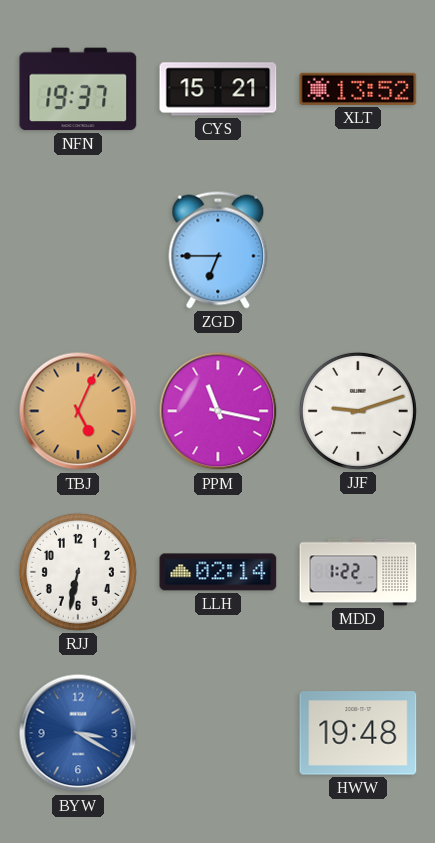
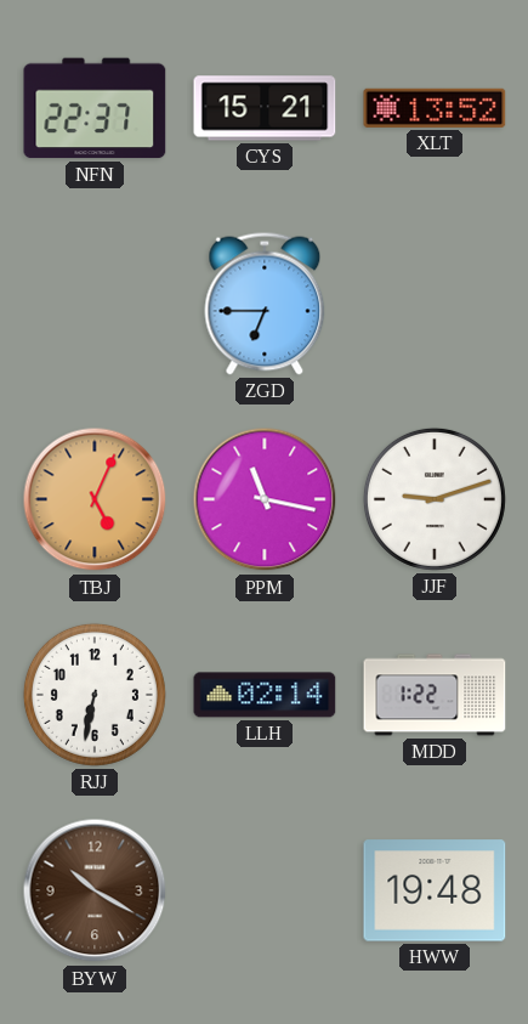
NFN: 19:37 -> 22:37 (95, 108)
BYW: 3:20 -> 10:20 (95, 890)
BYW dial: blue -> brown (95, 890)
